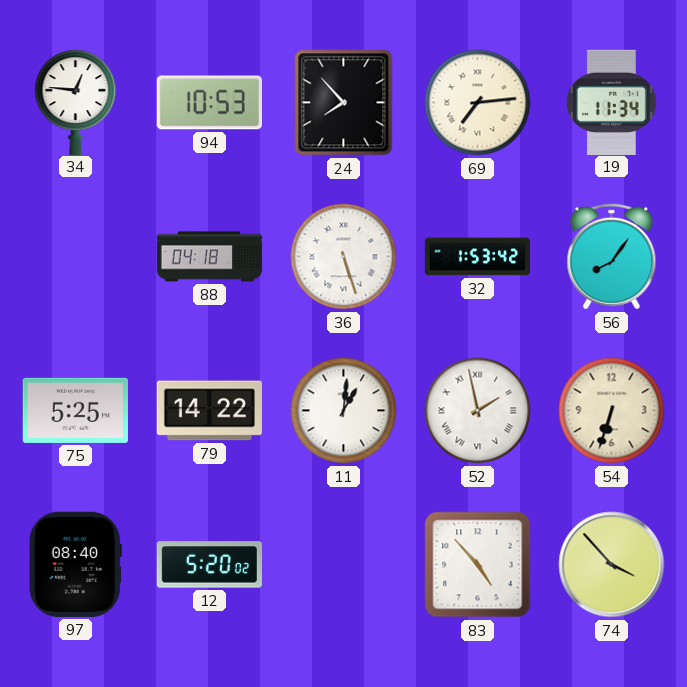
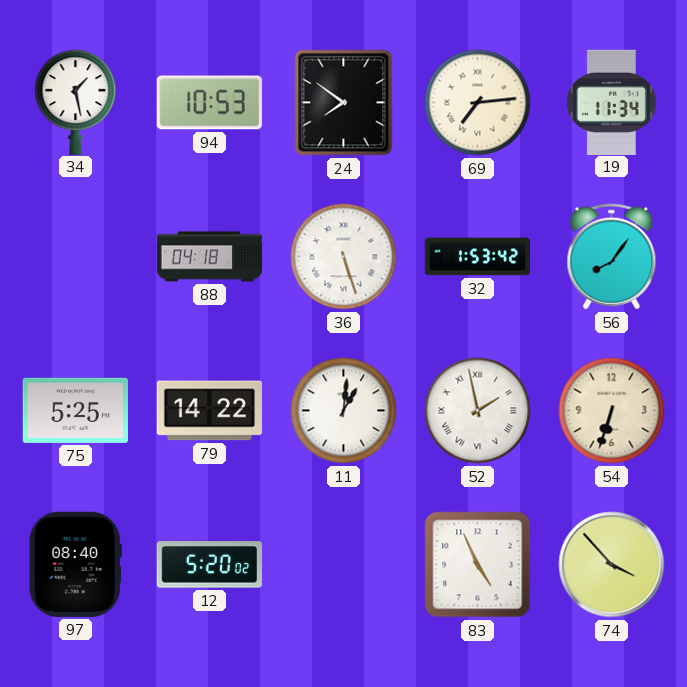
34: 12:46 -> 1:28 (76, 102)
24: 7:53 -> 7:51 (344, 103)
83: 4:53 -> 4:56 (478, 565)
